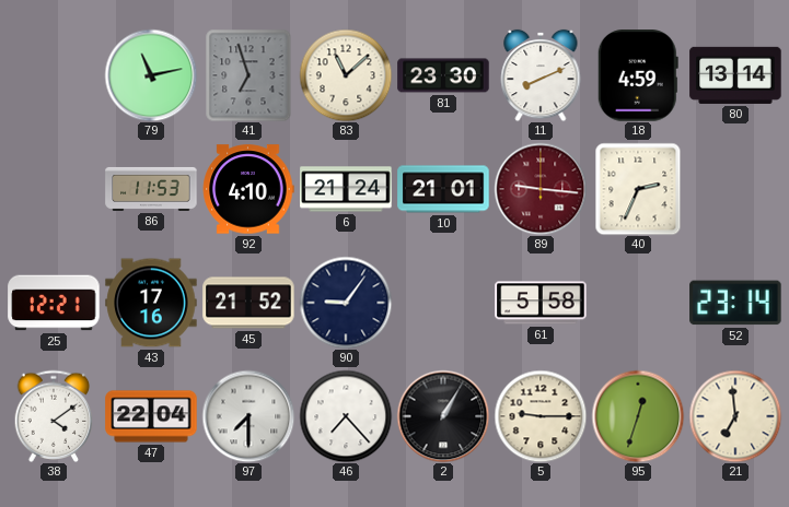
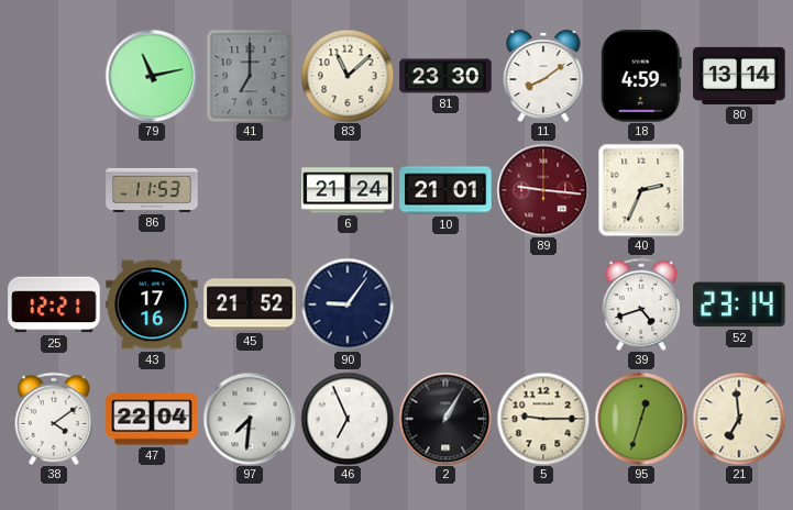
41: 6:57 -> 7:00 (250, 76)
11: 8:11 -> 8:09 (543, 76)
92: 4:10 -> none (248, 189)
61: 5:58 -> none (541, 303)
39: none -> 4:42 (641, 303)
97: 7:30 -> 7:31 (250, 419)
46: 7:23 -> 6:56 (348, 419)
